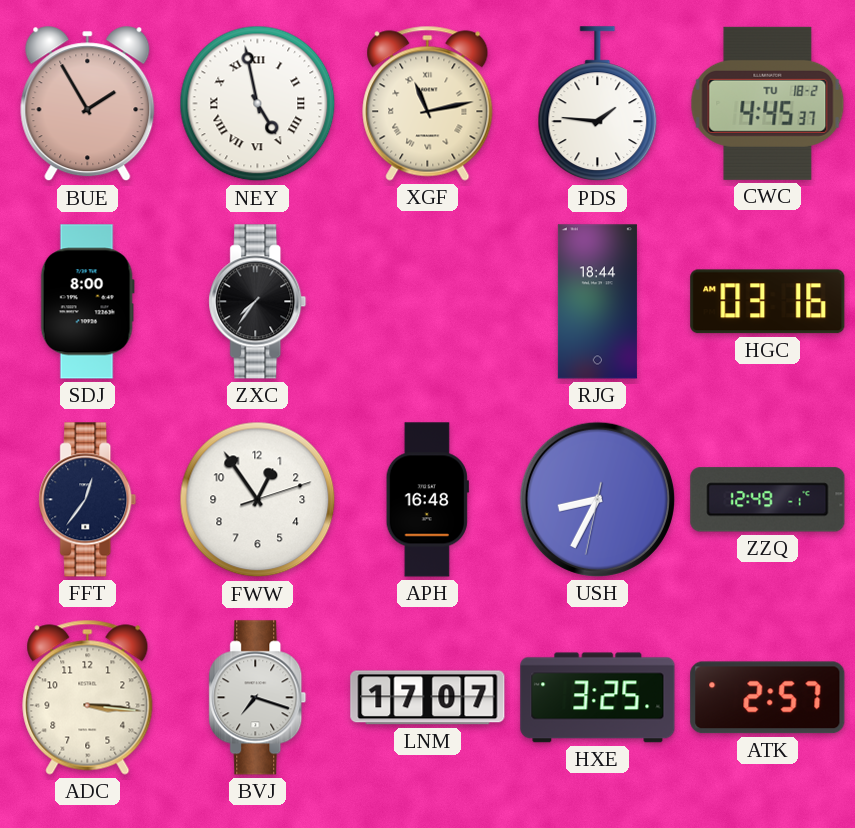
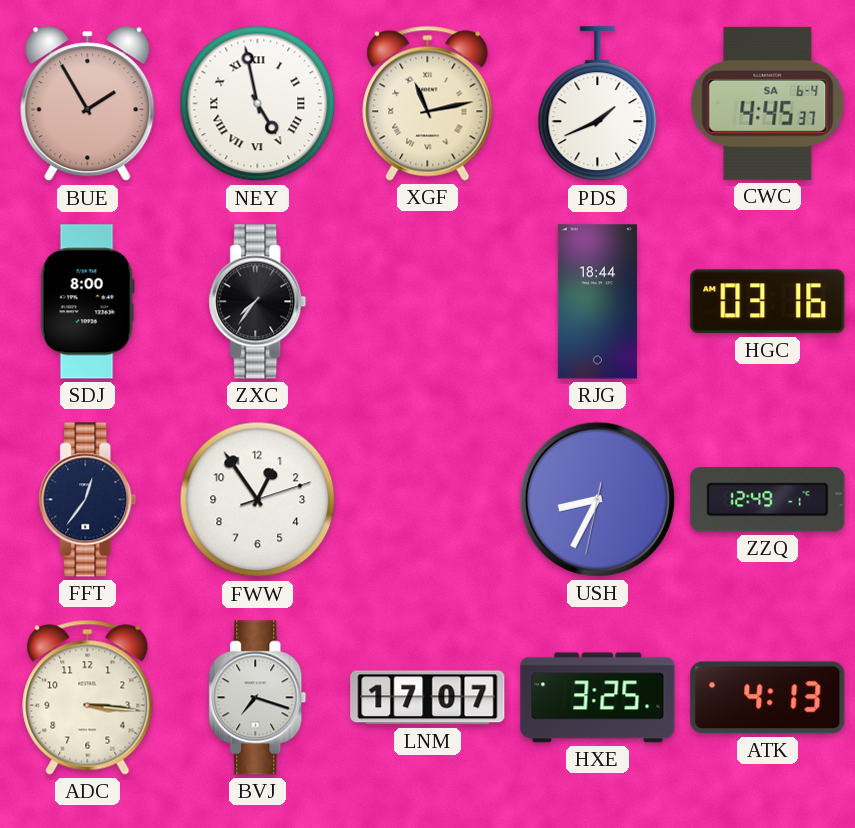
PDS: 1:46 -> 1:41 (598, 104)
CWC date: TU 18-2 -> SA 6-4 (768, 103)
APH: 16:48 -> none (427, 500)
ATK: 2:57 -> 4:13 (768, 698)
